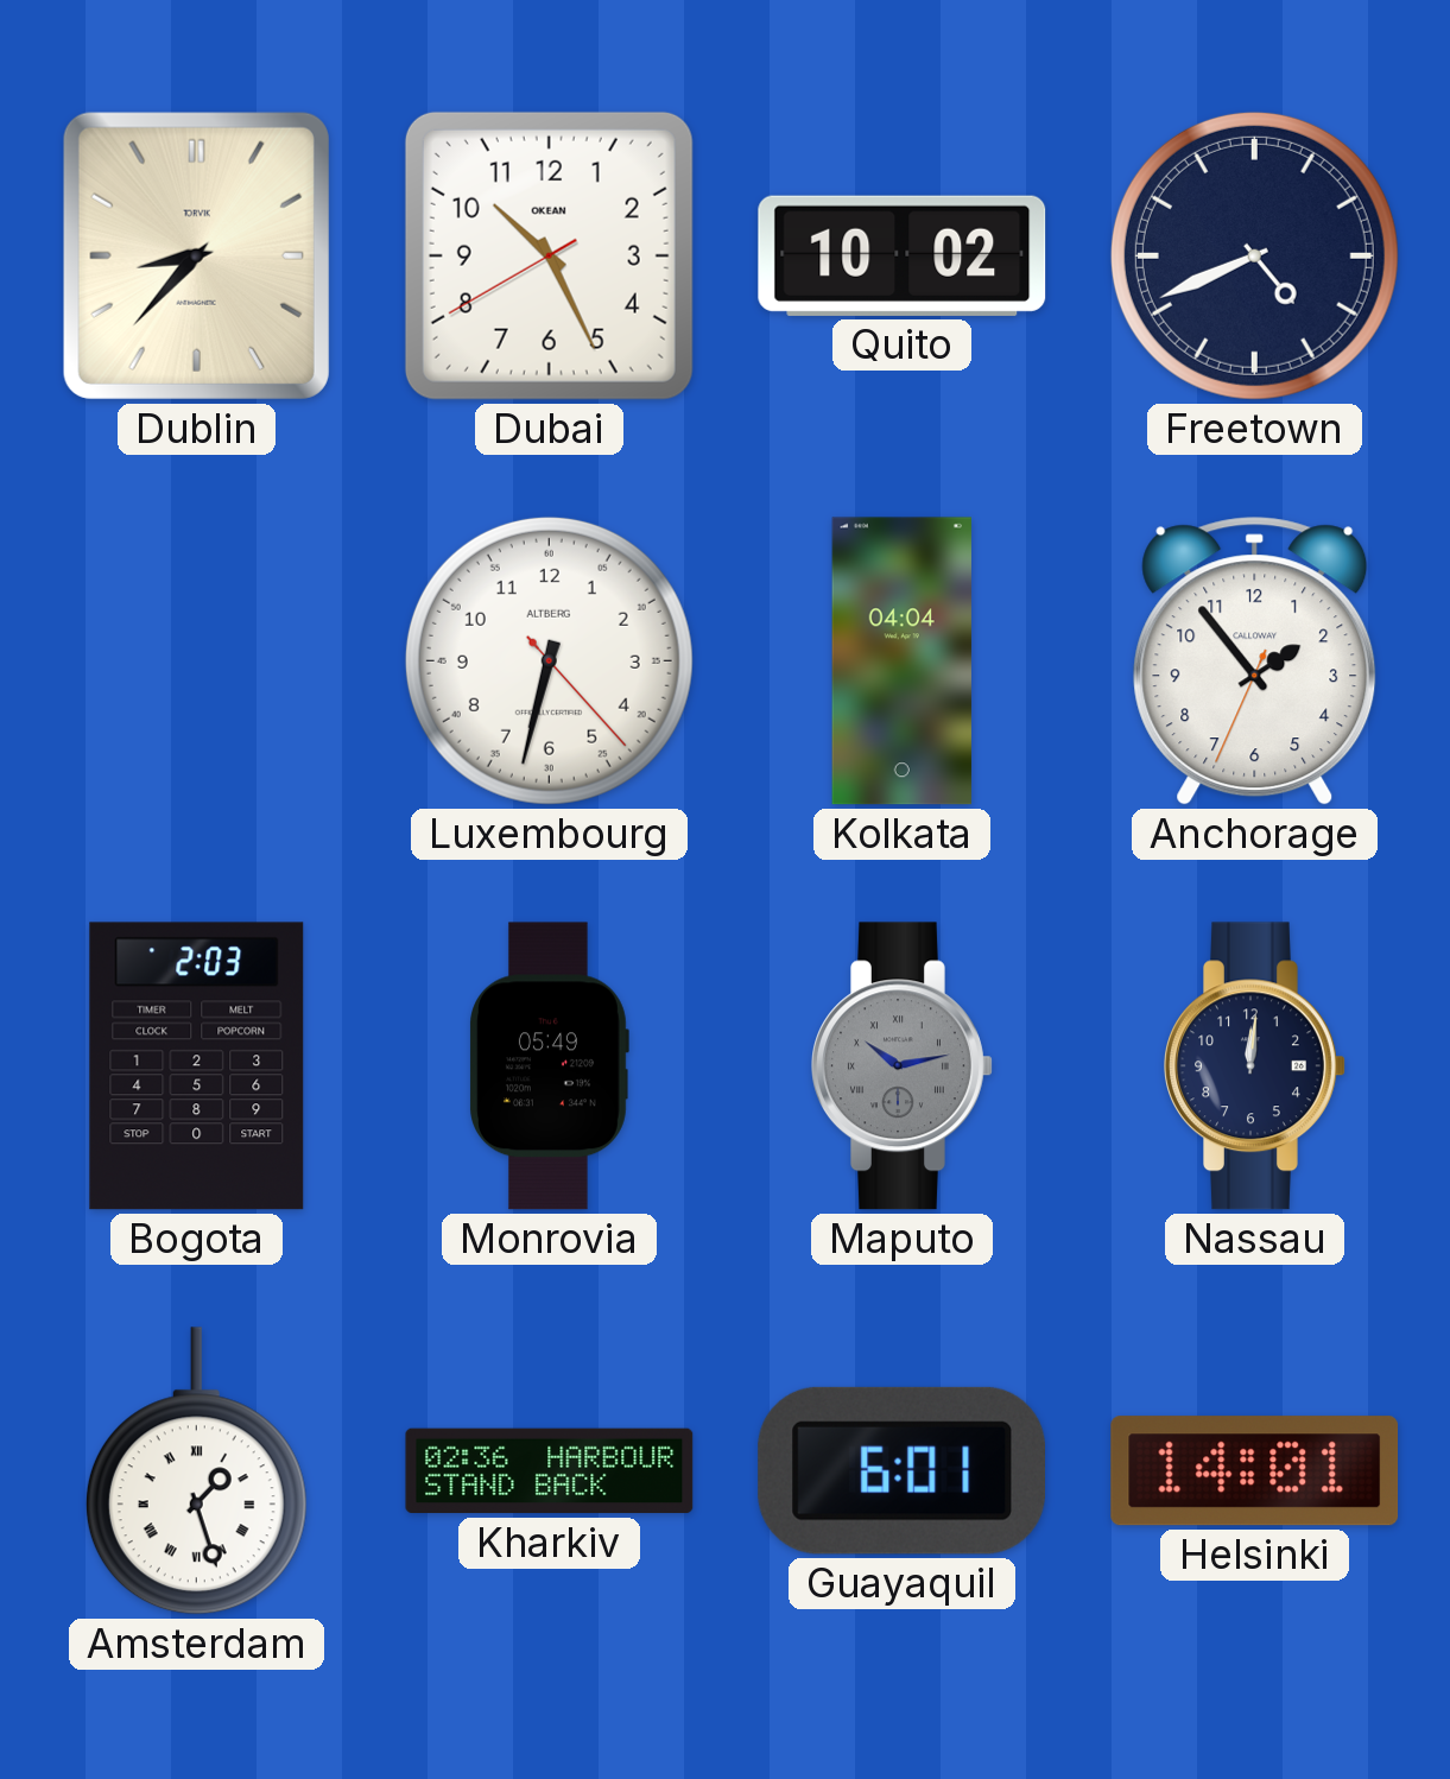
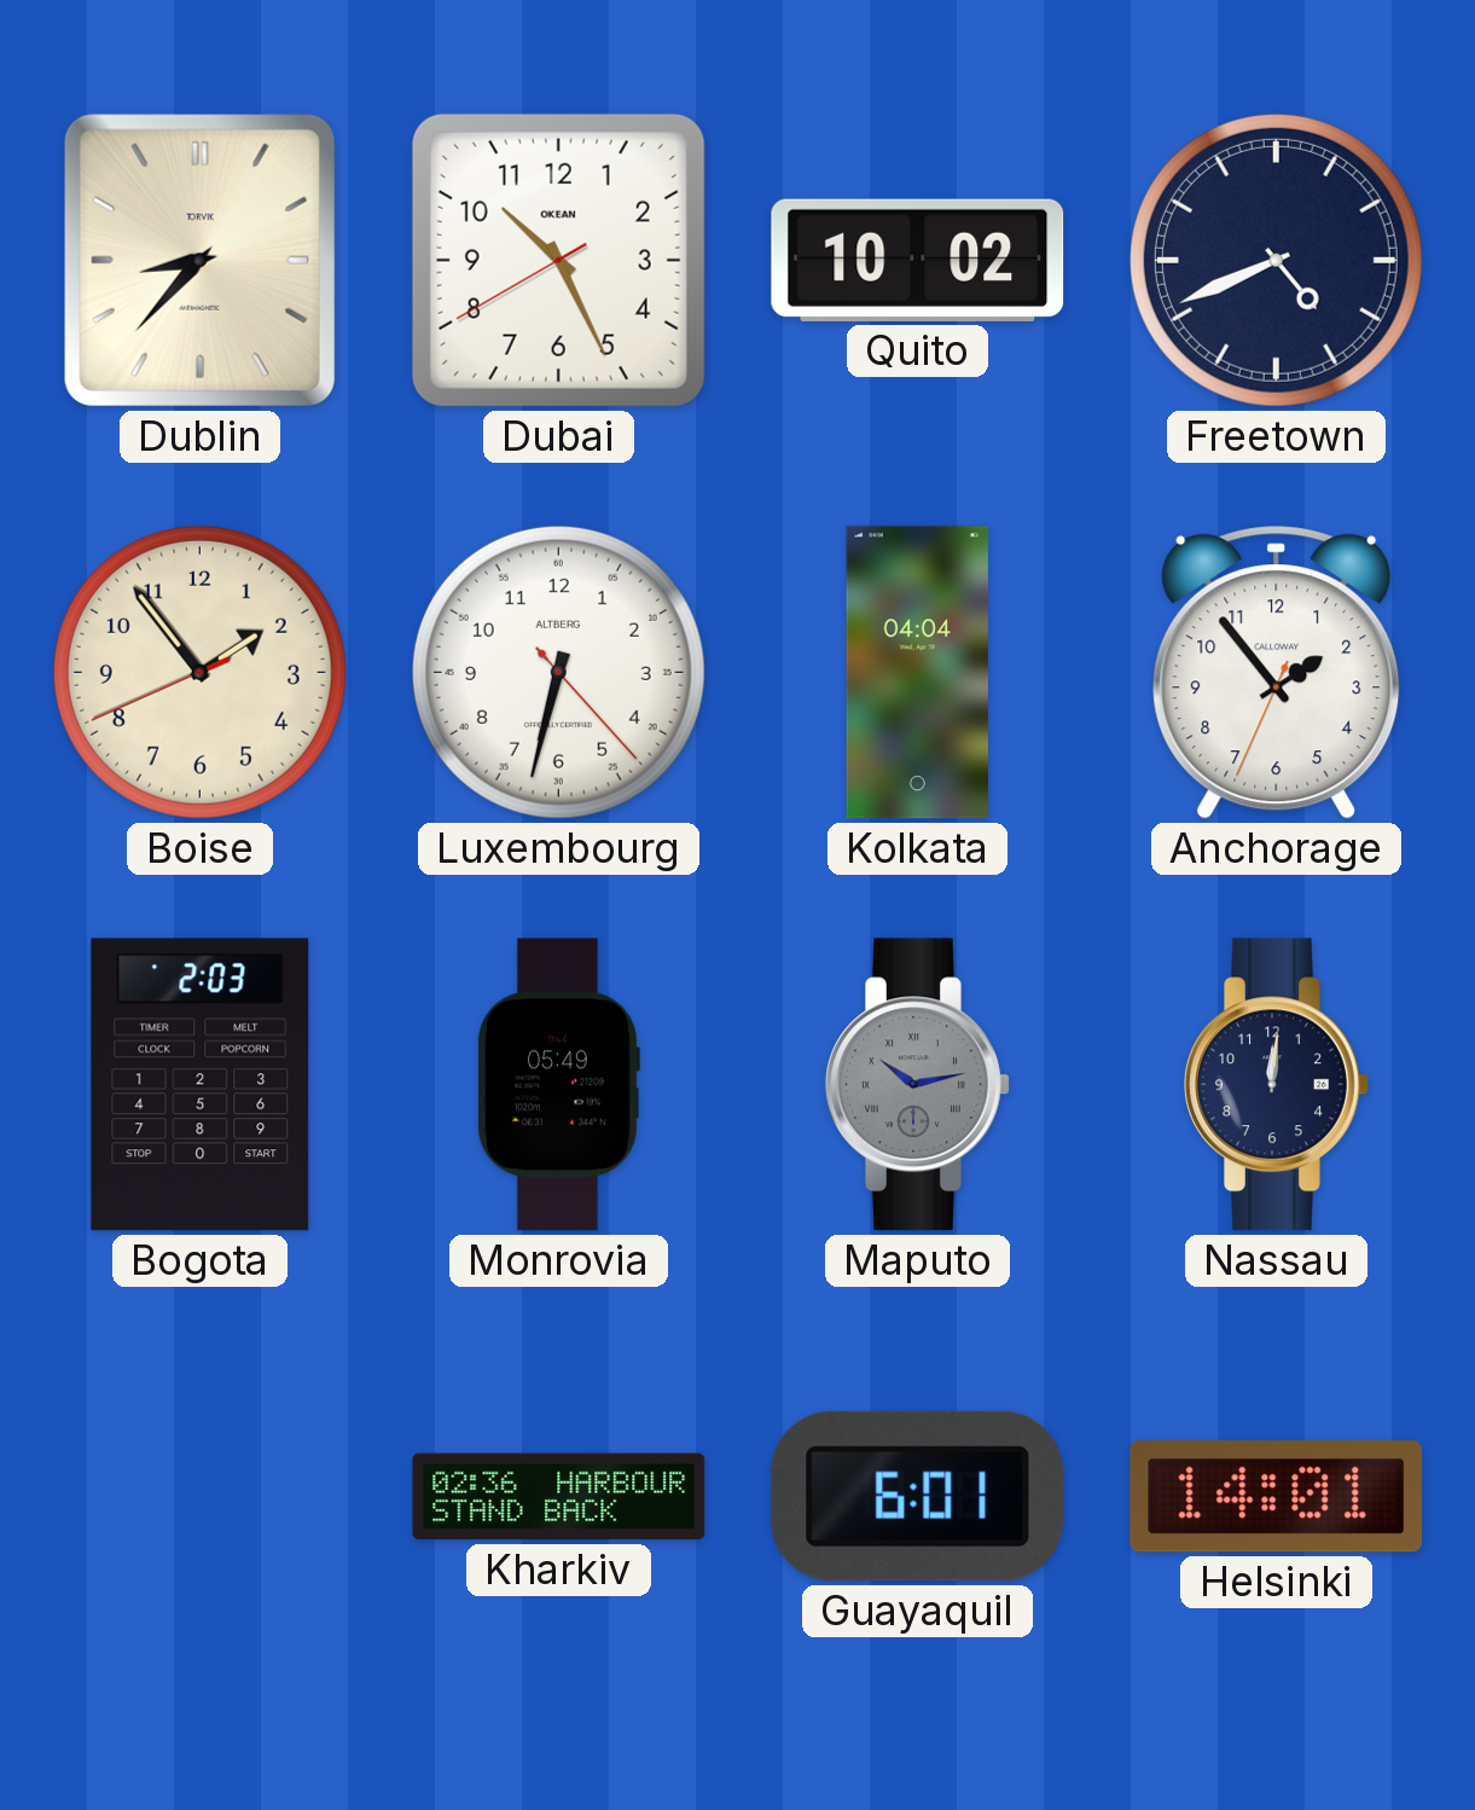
Boise: none -> 1:53 (199, 672)
Amsterdam: 1:27 -> none (196, 1471)
